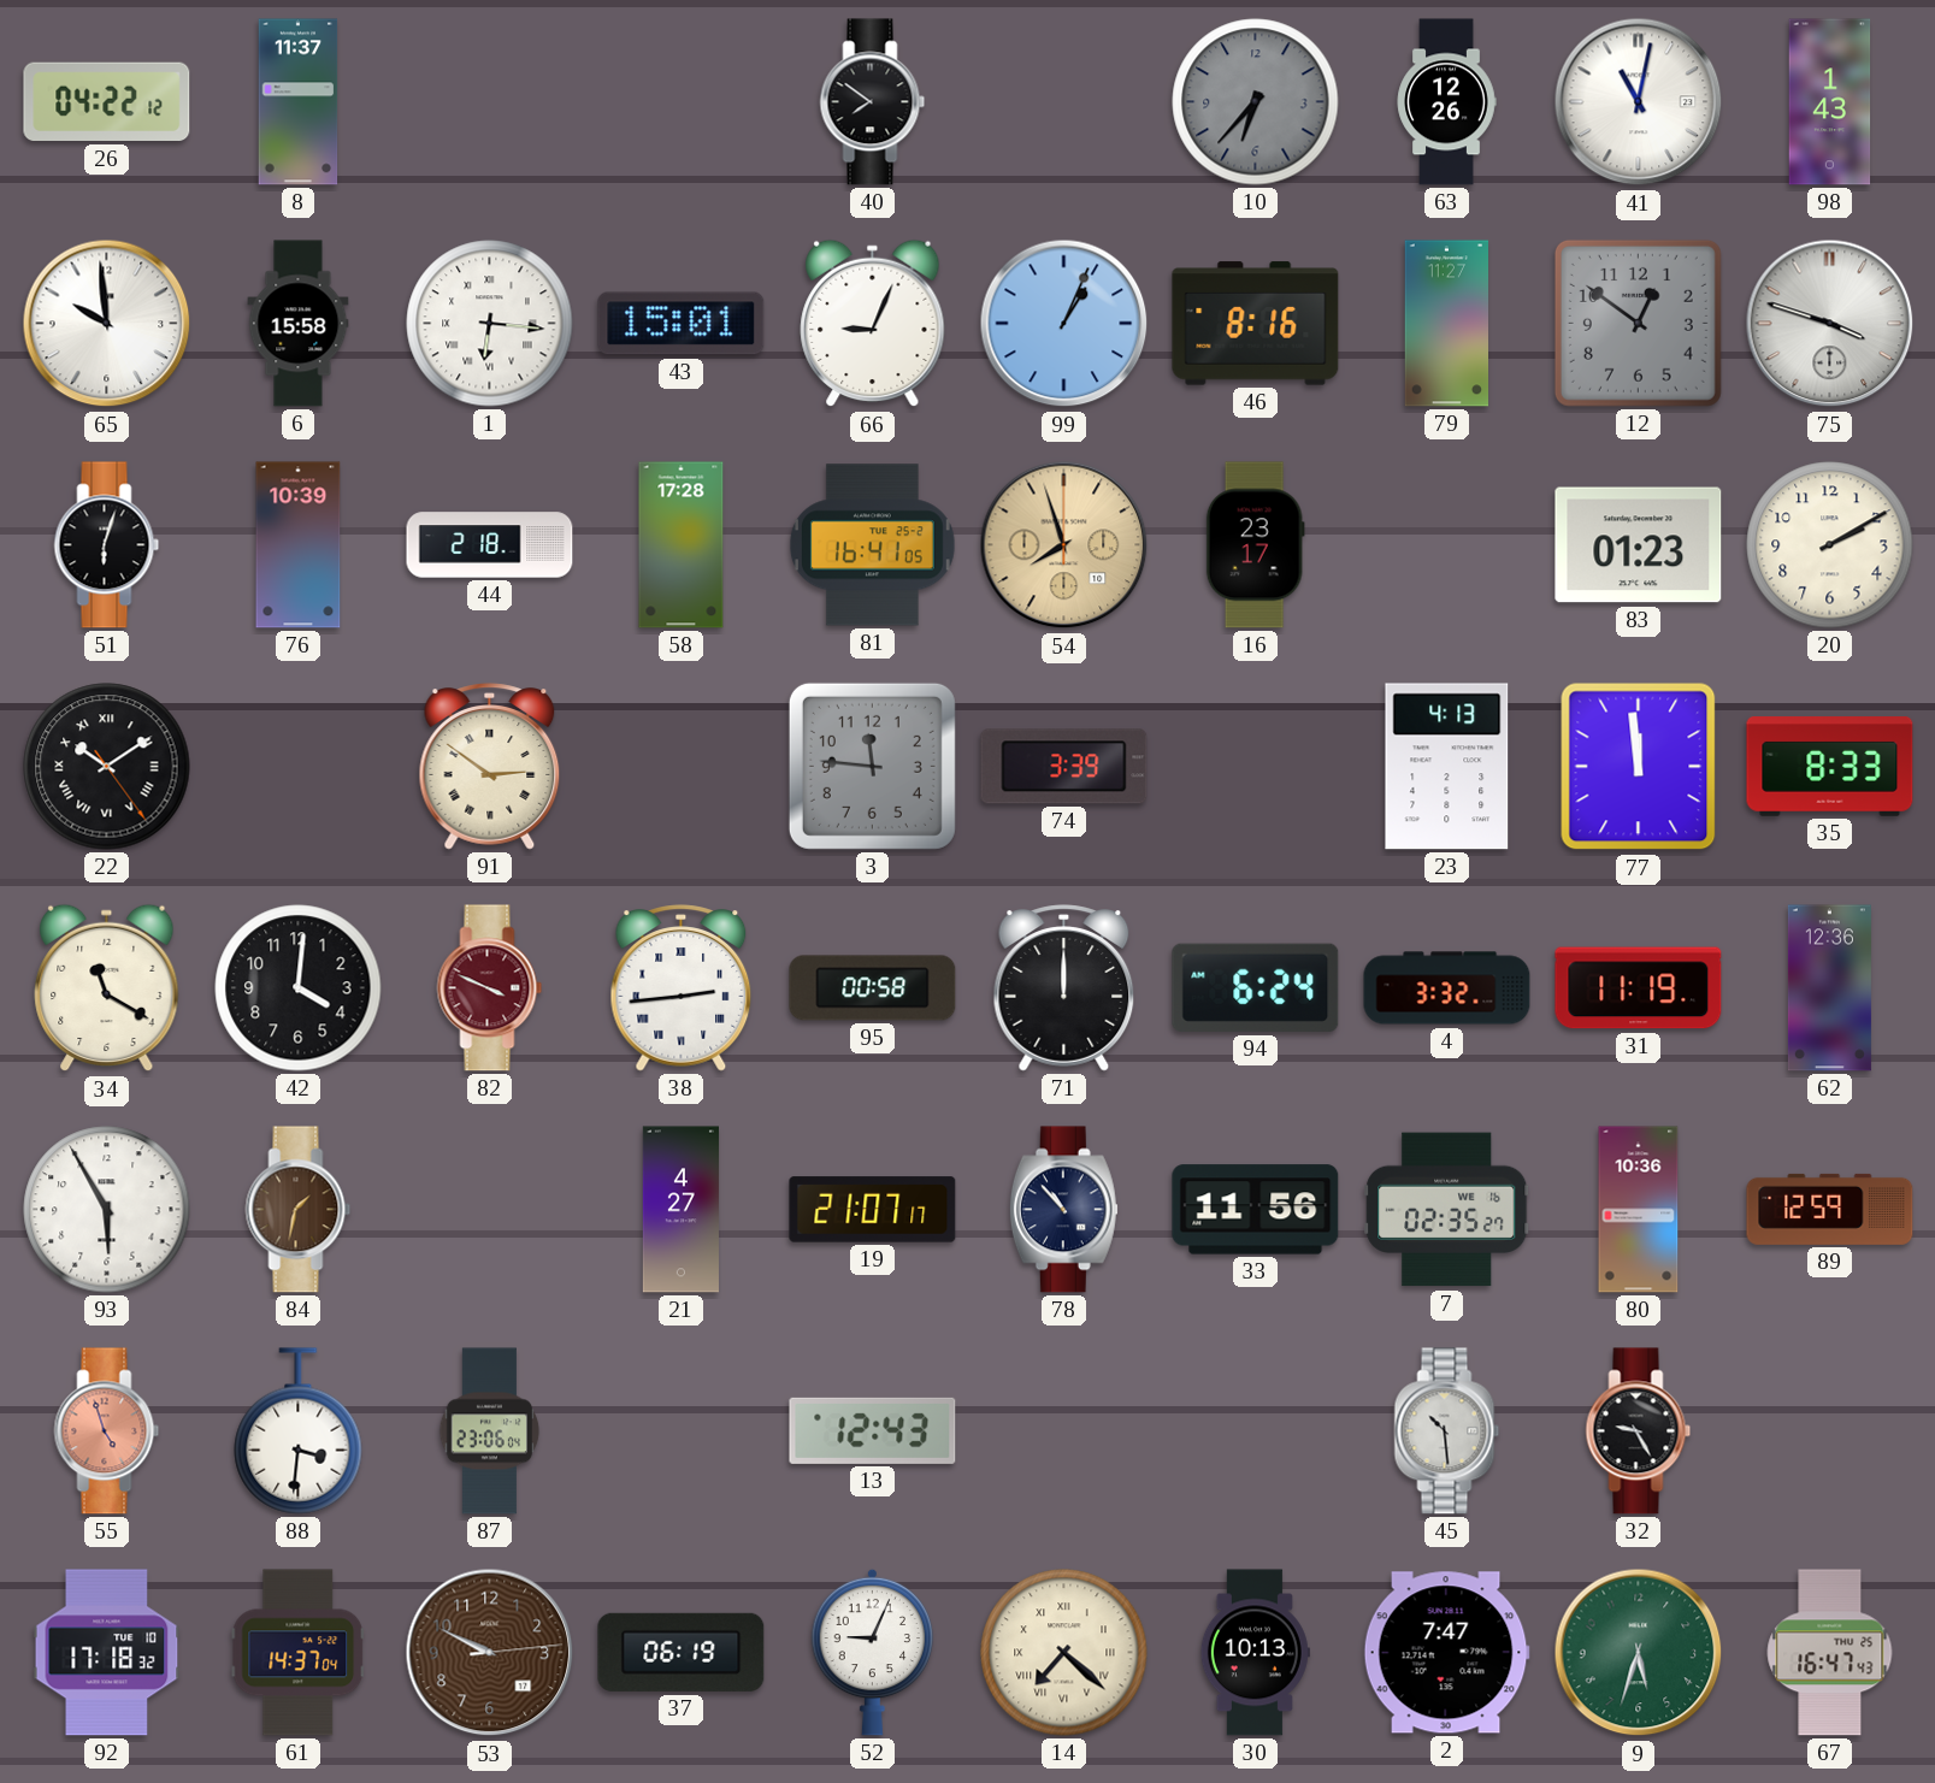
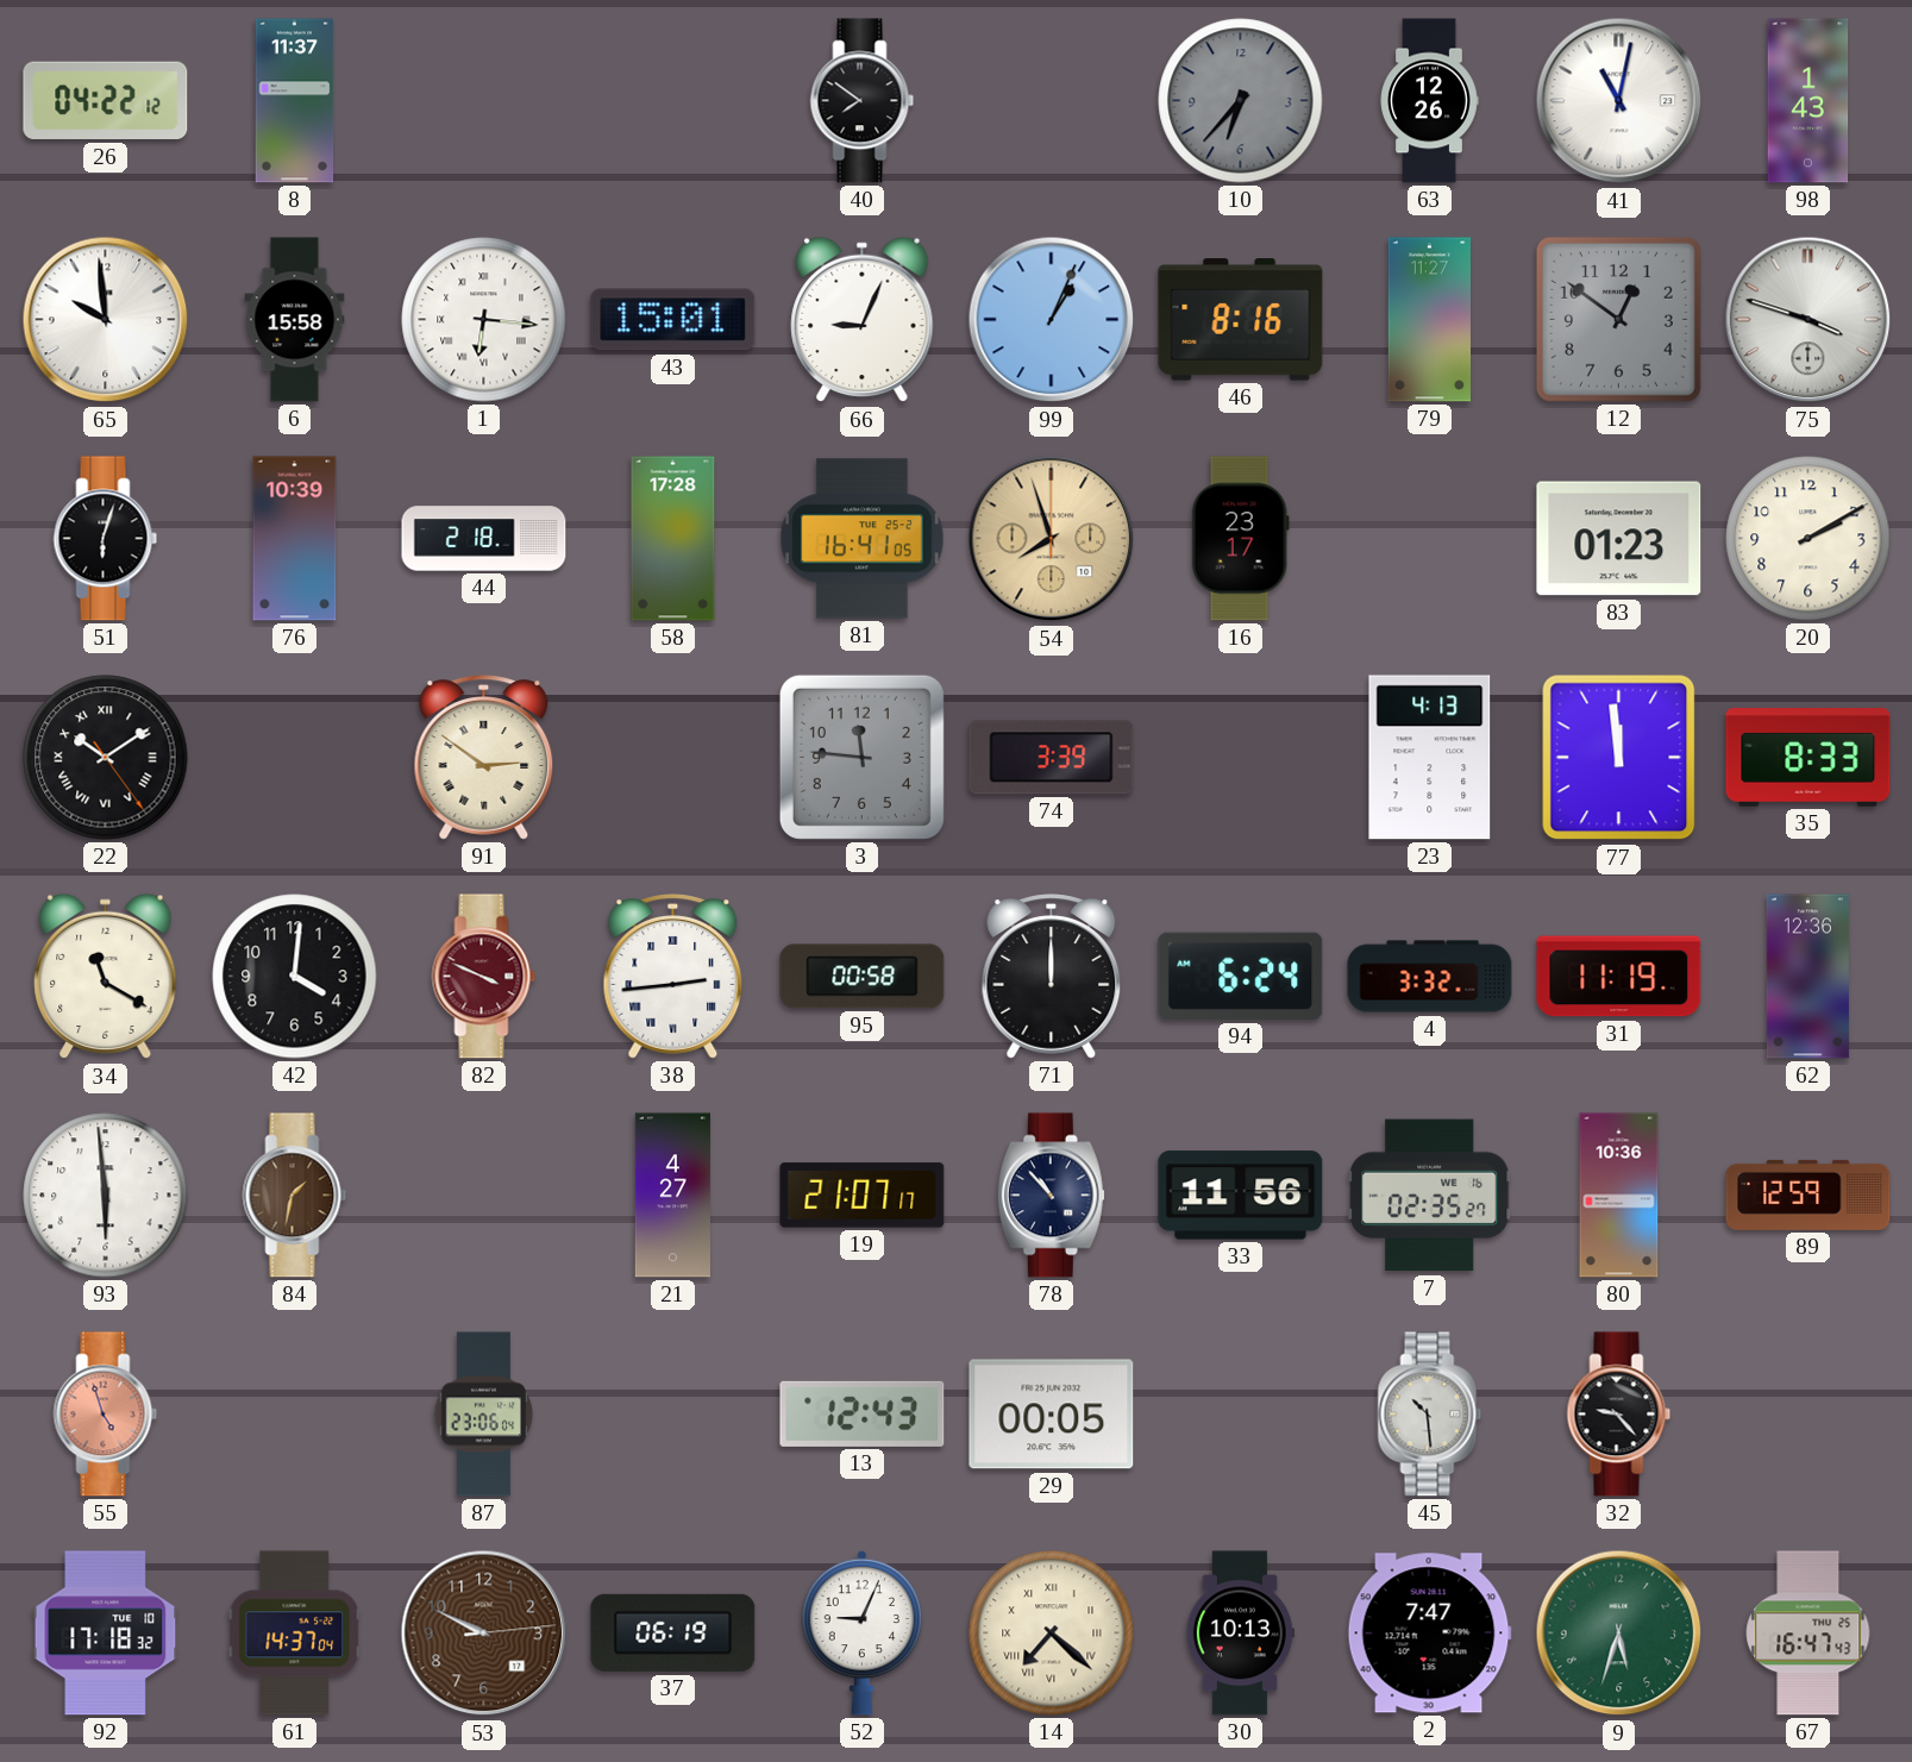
93: 5:55 -> 5:59 (106, 1196)
88: 3:31 -> none (299, 1431)
29: none -> 00:05 (1052, 1415)
32: 9:25 -> 9:23 (1619, 1415)
